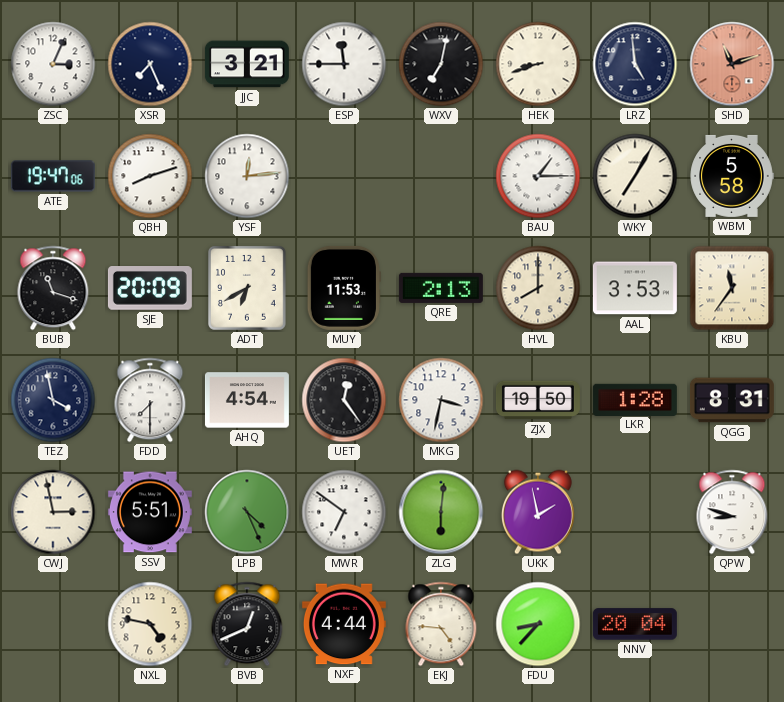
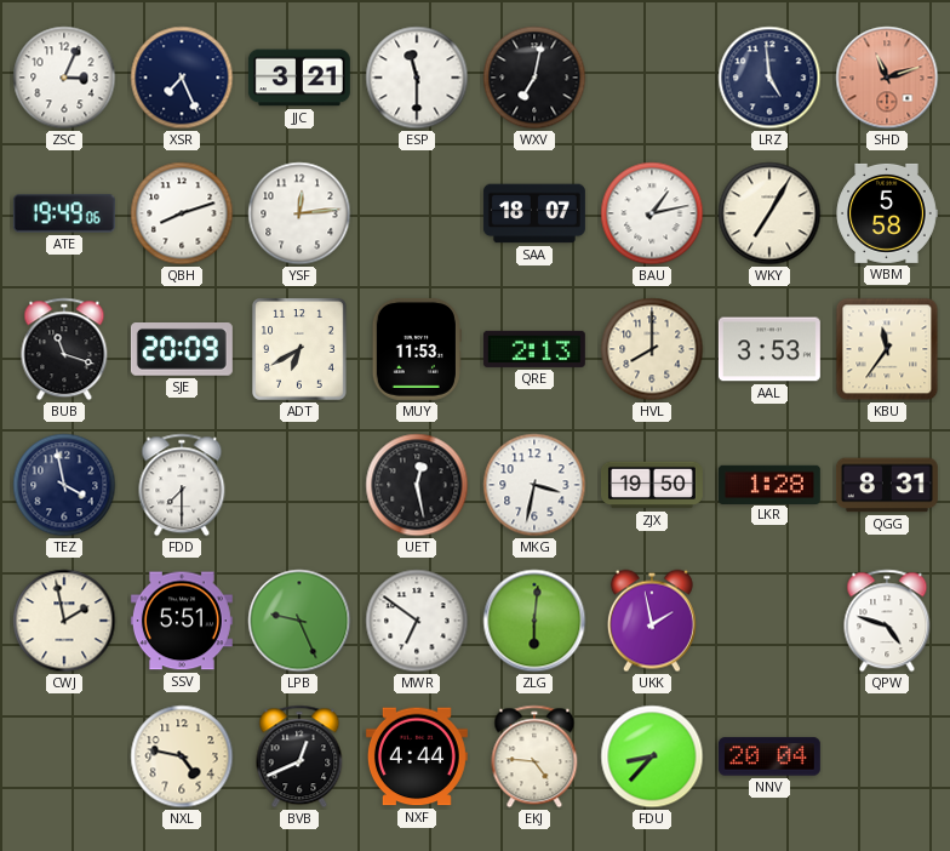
ESP: 11:45 -> 11:30 (417, 78)
HEK: 8:42 -> none (538, 64)
ATE: 19:47 -> 19:49 (64, 213)
SAA: none -> 18:07 (534, 213)
BAU: 1:15 -> 1:13 (652, 213)
AHQ: 4:54 -> none (247, 400)
UET: 12:24 -> 12:28 (417, 485)
CWJ: 2:58 -> 1:58 (64, 621)
LPB: 4:26 -> 9:26 (299, 621)
QPW: 8:48 -> 4:48 (887, 621)
